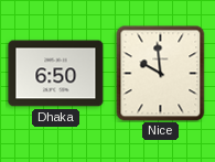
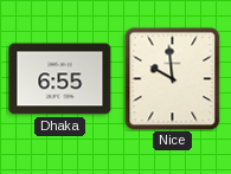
Dhaka: 6:50 -> 6:55 (60, 79)
